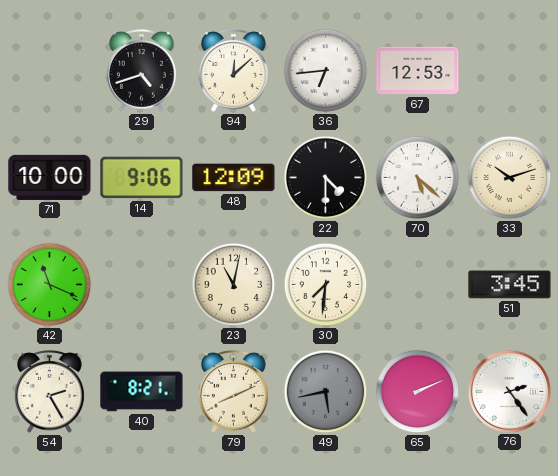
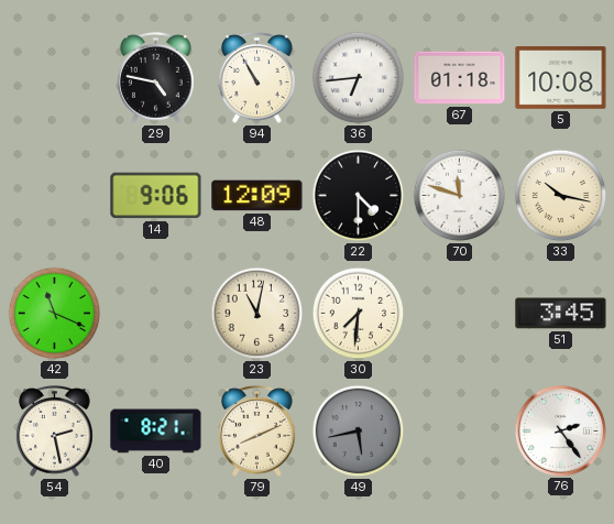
29: 4:42 -> 4:47 (156, 77)
94: 12:08 -> 10:55 (257, 77)
67: 12:53 -> 01:18 (460, 78)
5: none -> 10:08 (561, 78)
71: 10:00 -> none (50, 177)
70: 5:22 -> 11:48 (460, 196)
33: 10:12 -> 10:17 (561, 196)
54: 2:25 -> 2:28 (55, 430)
65: 2:11 -> none (418, 392)
